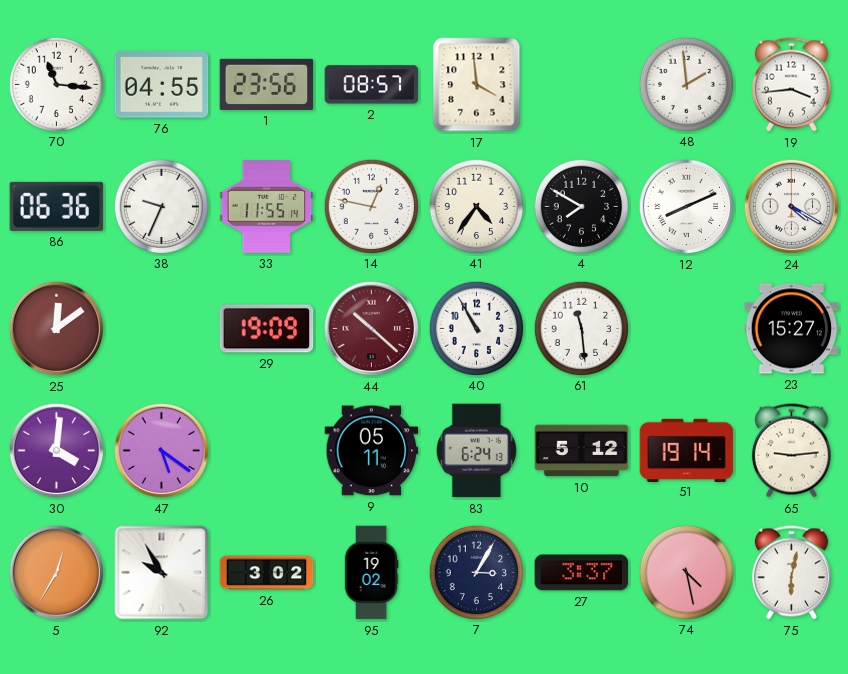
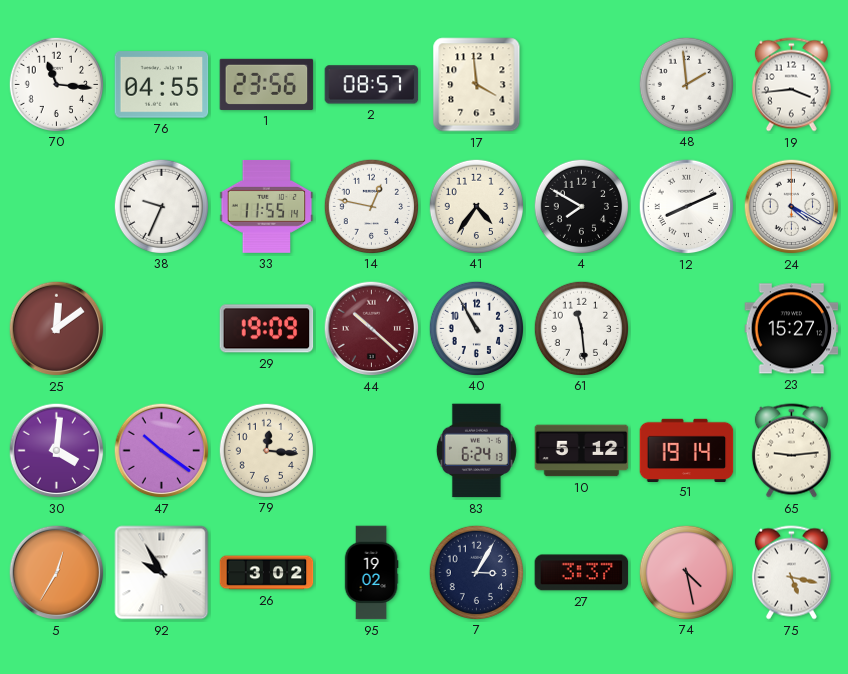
86: 06:36 -> none (57, 206)
47: 5:21 -> 10:21 (162, 451)
79: none -> 12:16 (266, 450)
9: 05:11 -> none (372, 451)
75: 6:02 -> 5:17 (791, 573)
